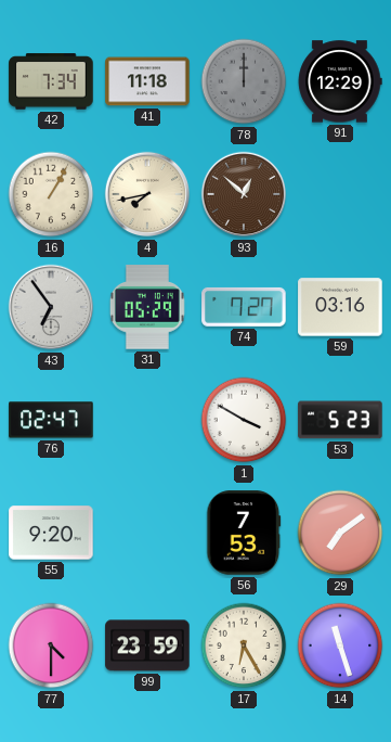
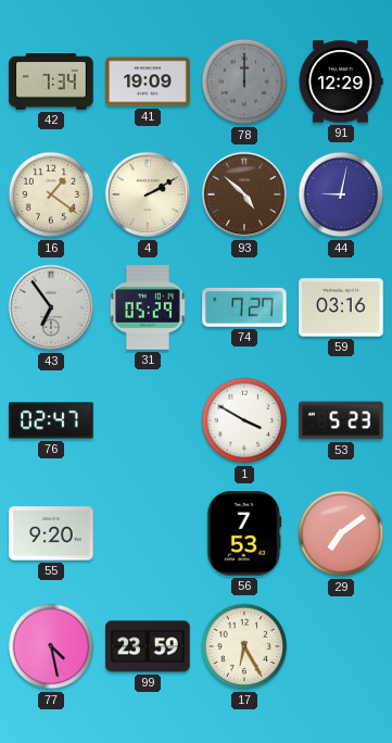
41: 11:18 -> 19:09 (148, 81)
16: 1:05 -> 1:21 (51, 194)
4: 7:43 -> 2:10 (148, 194)
93: 12:52 -> 4:52 (244, 194)
44: none -> 9:02 (341, 194)
77: 4:30 -> 4:28 (51, 646)
14: 11:27 -> none (340, 645)
